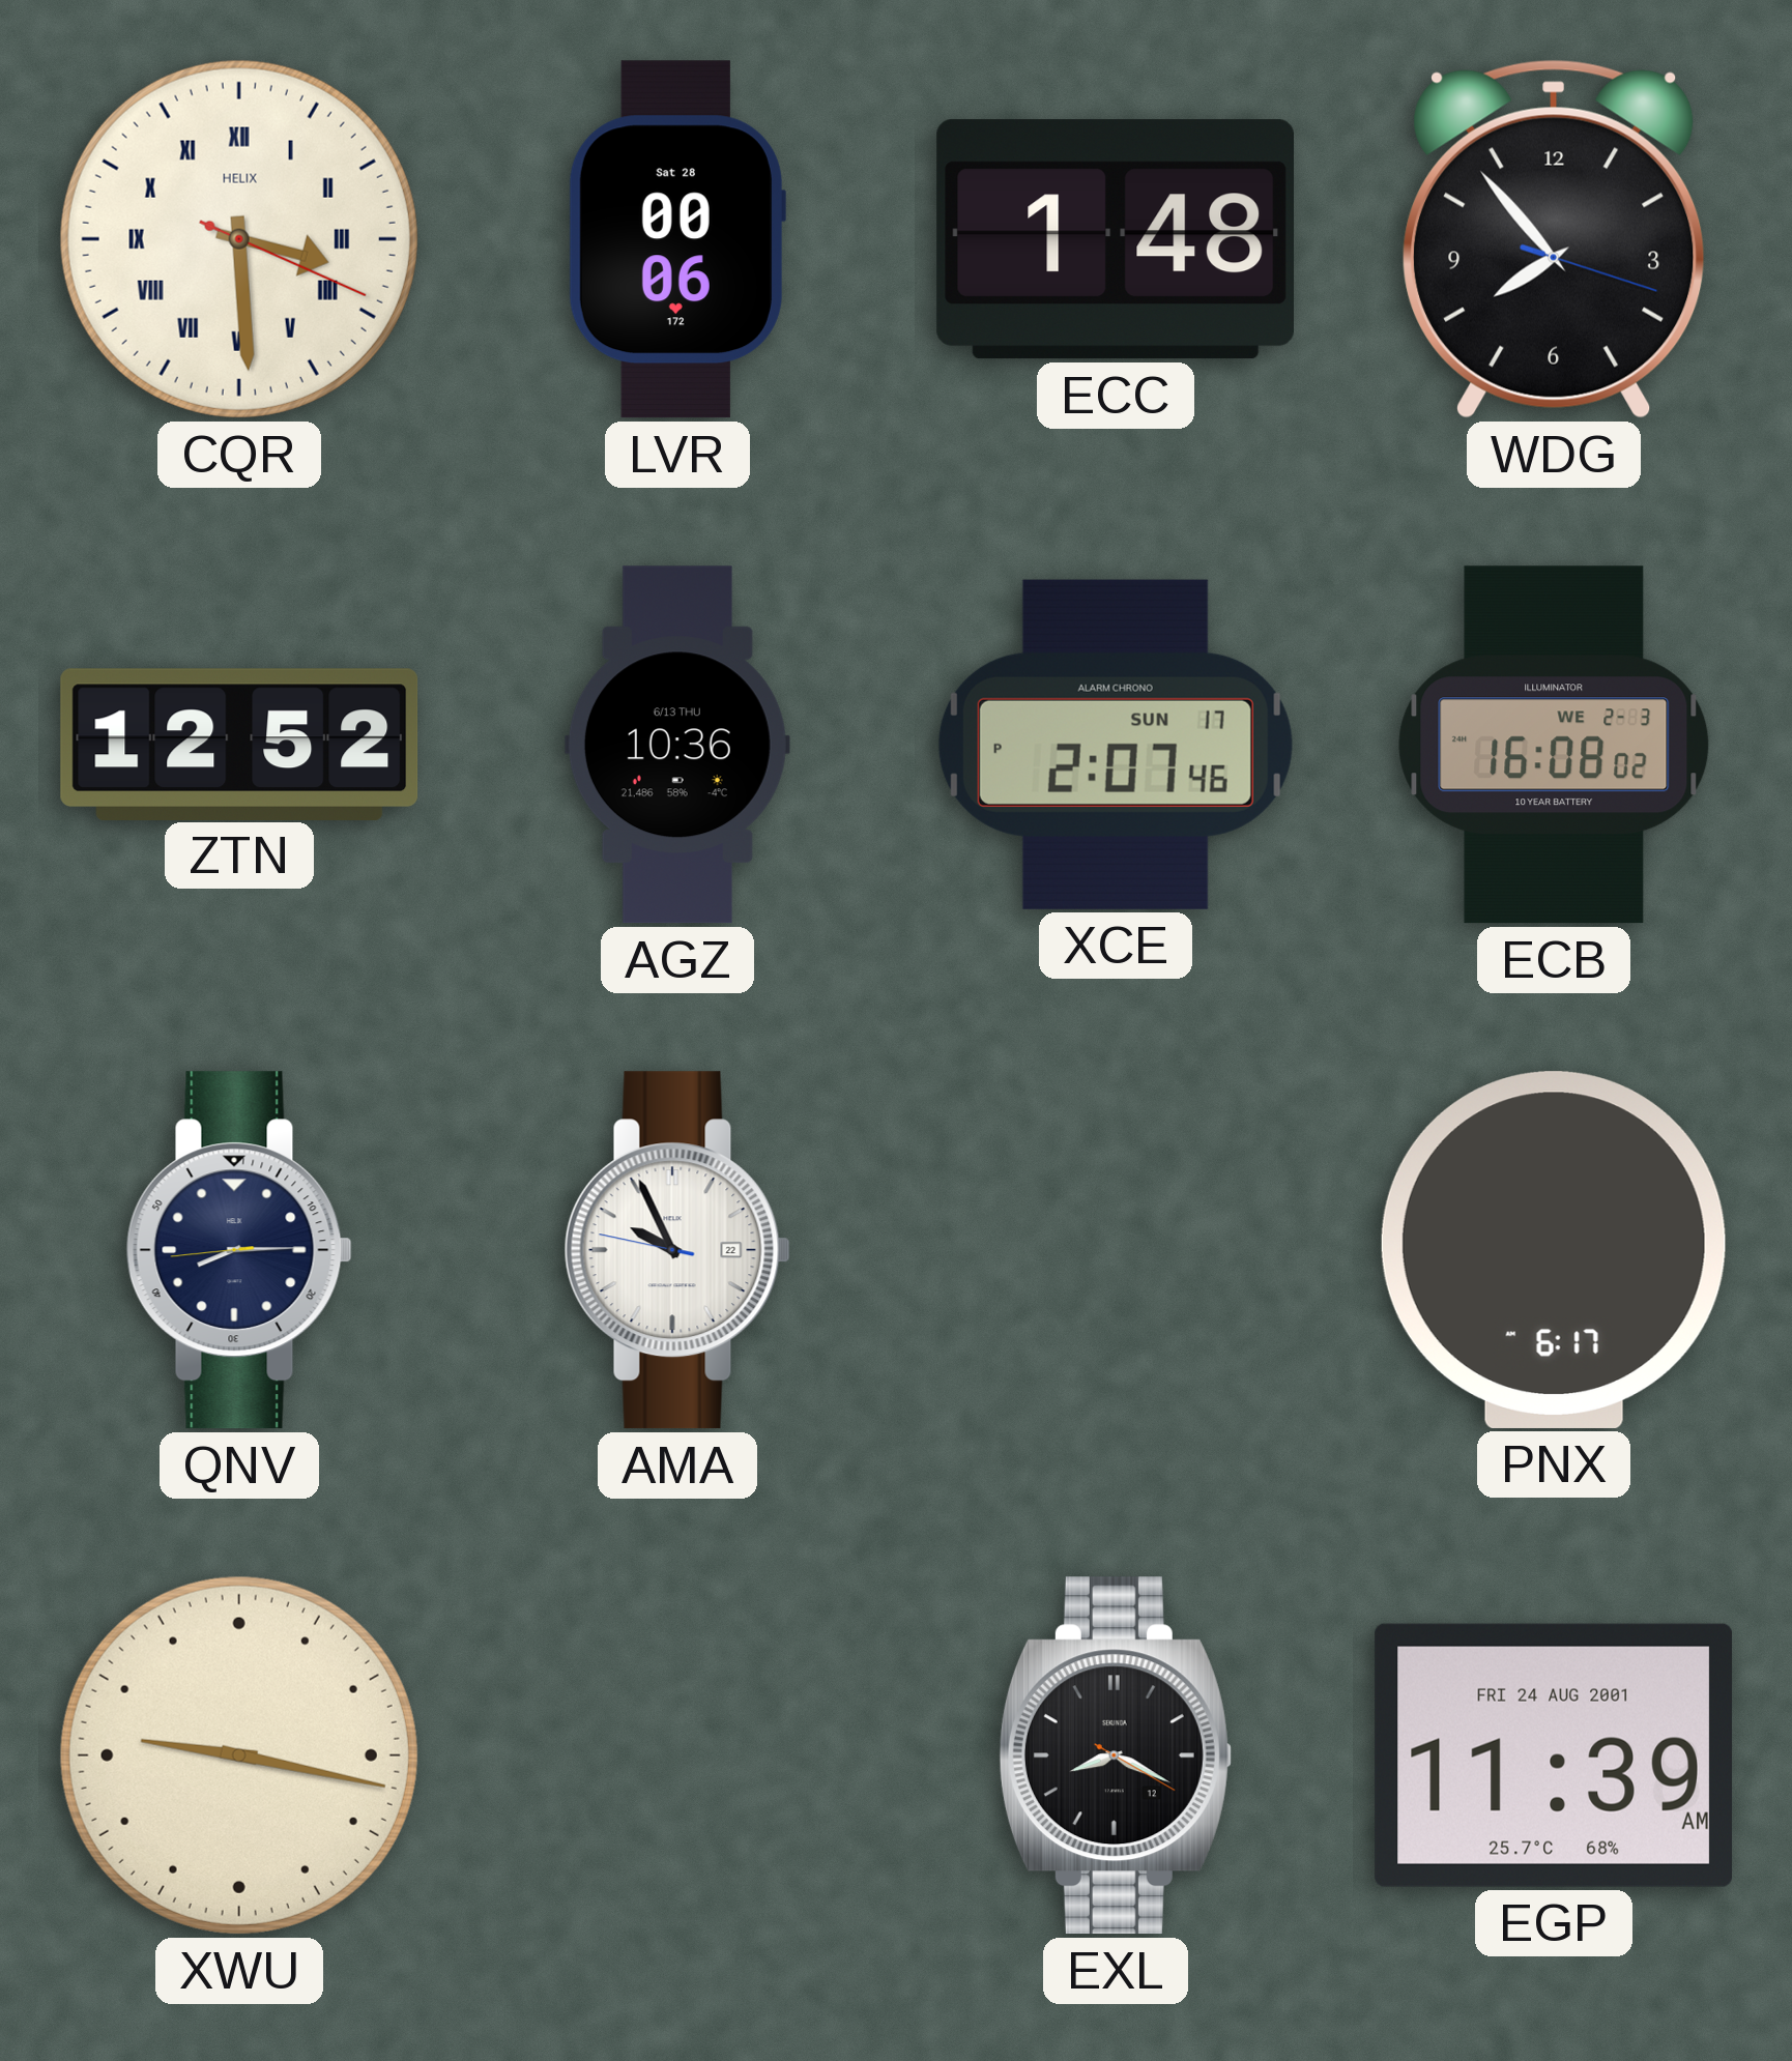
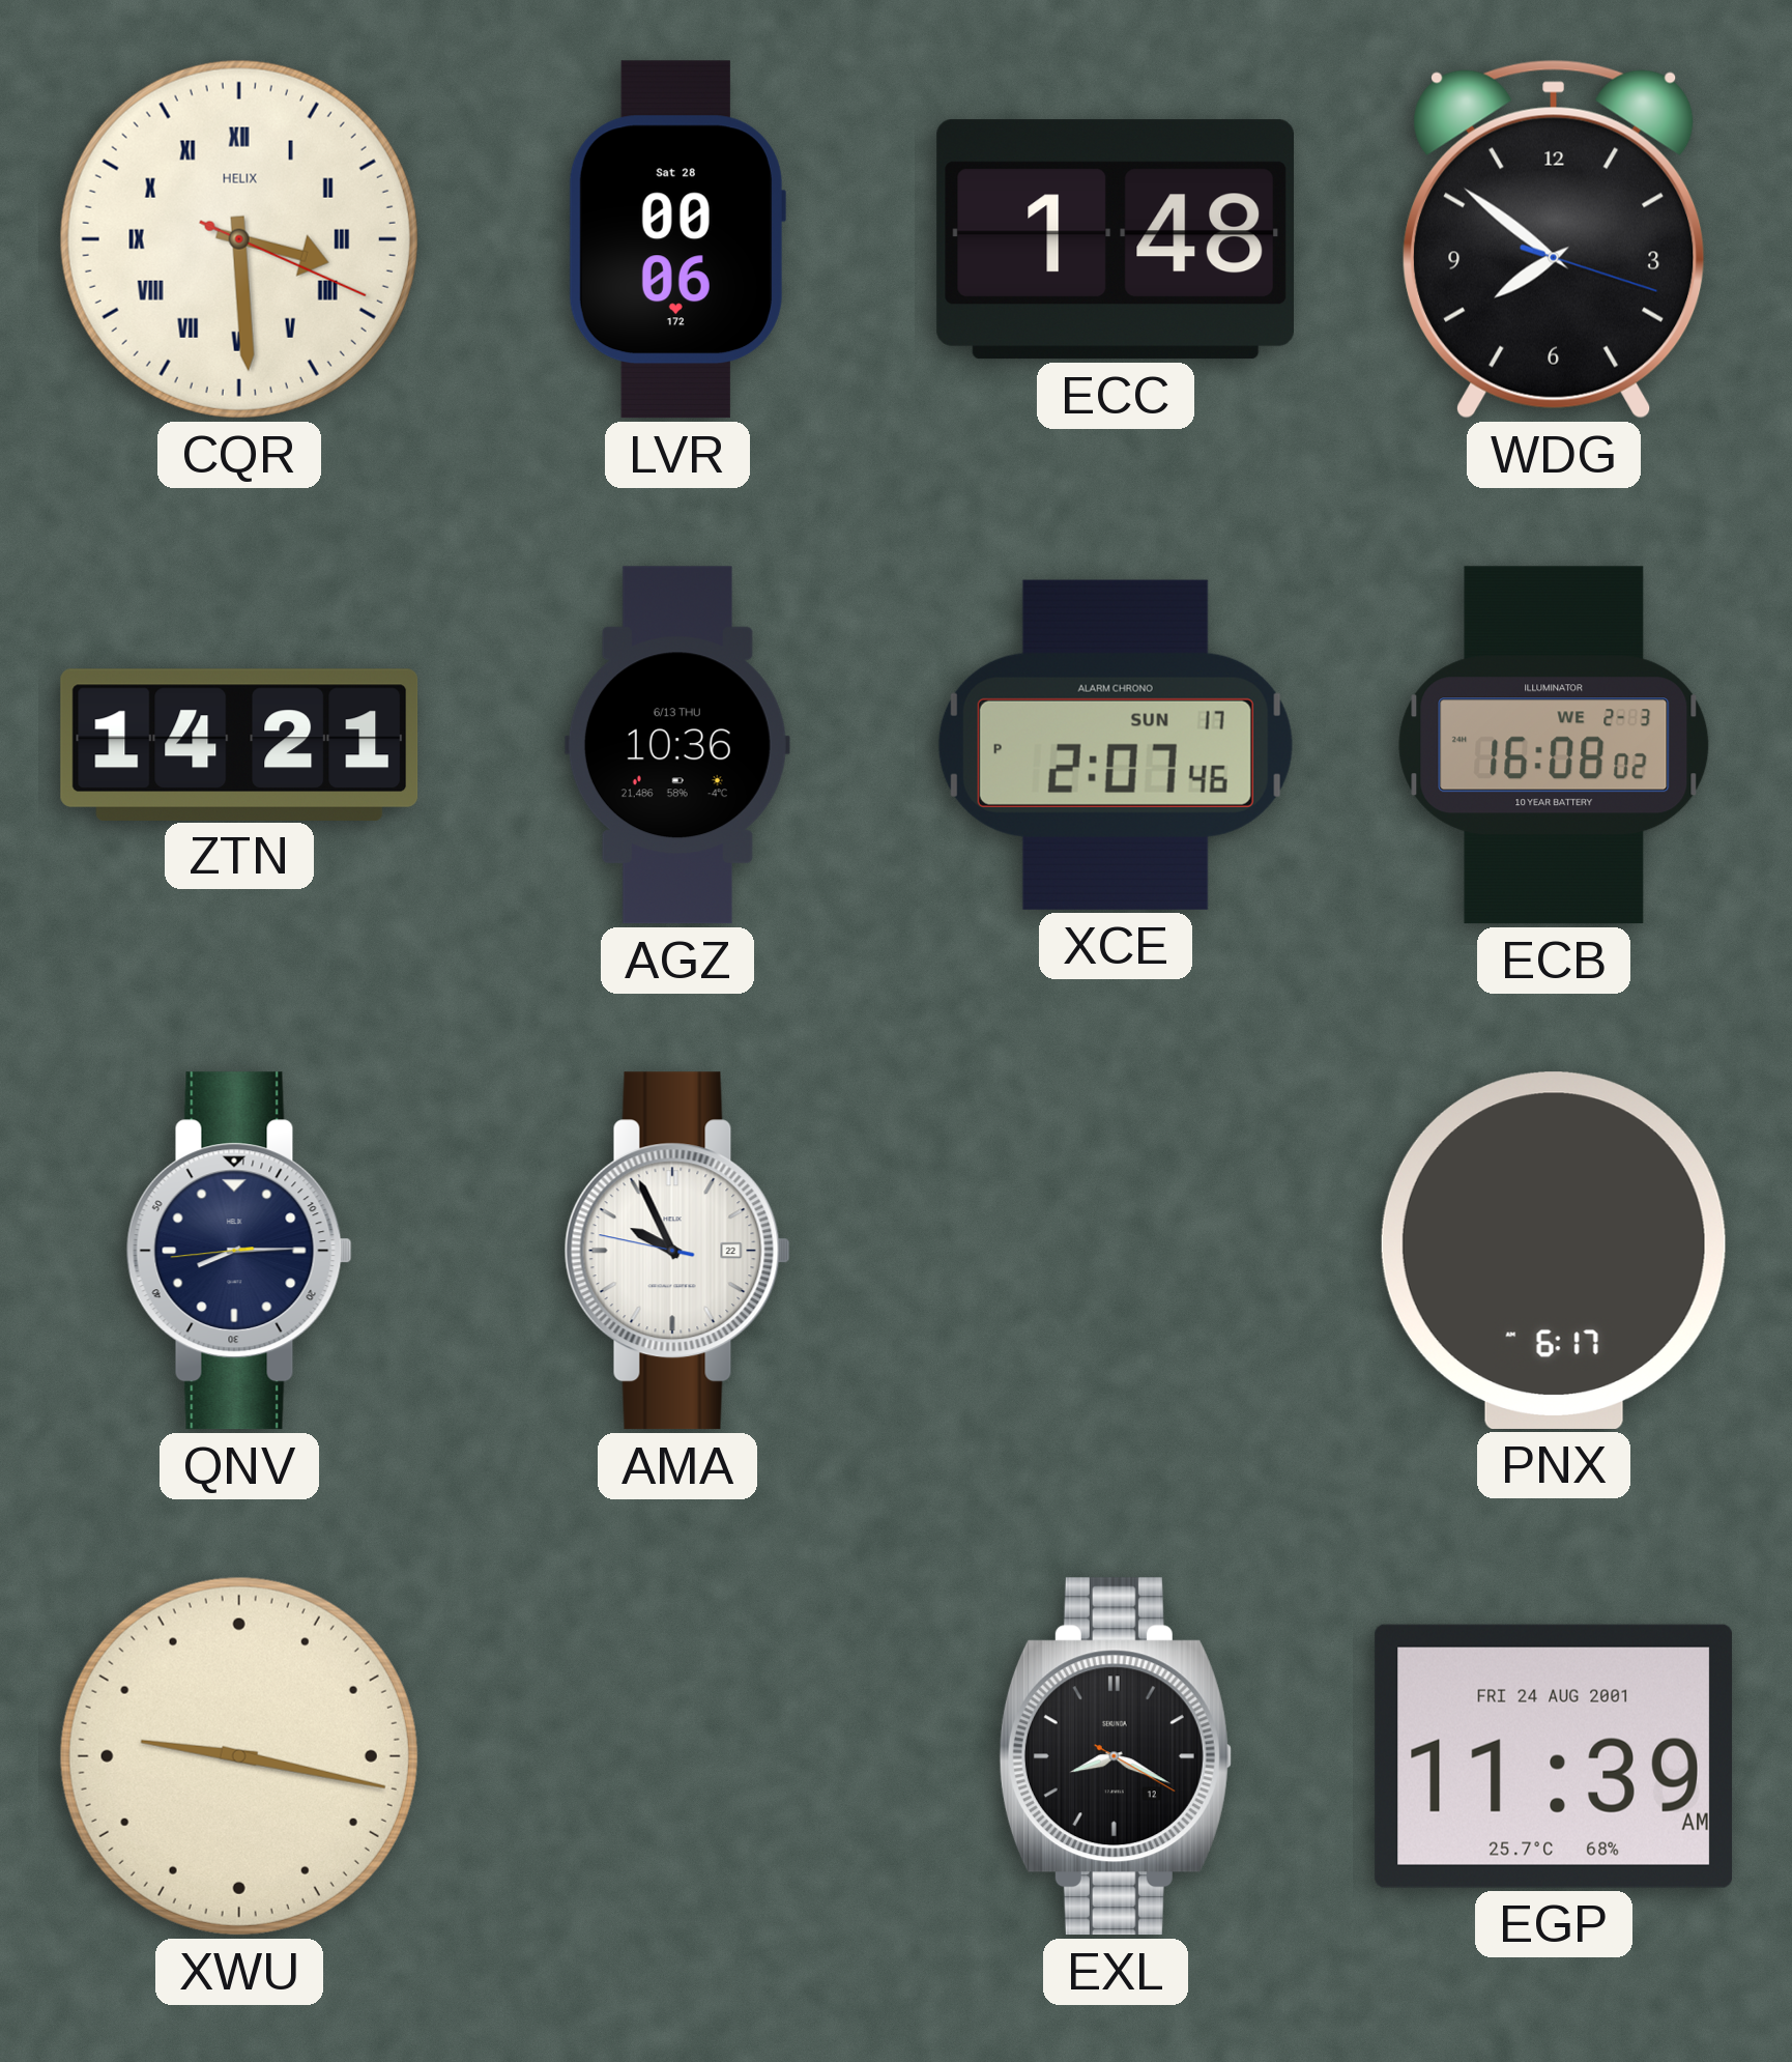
WDG: 7:53 -> 7:51 (1554, 239)
ZTN: 12:52 -> 14:21 (239, 744)
